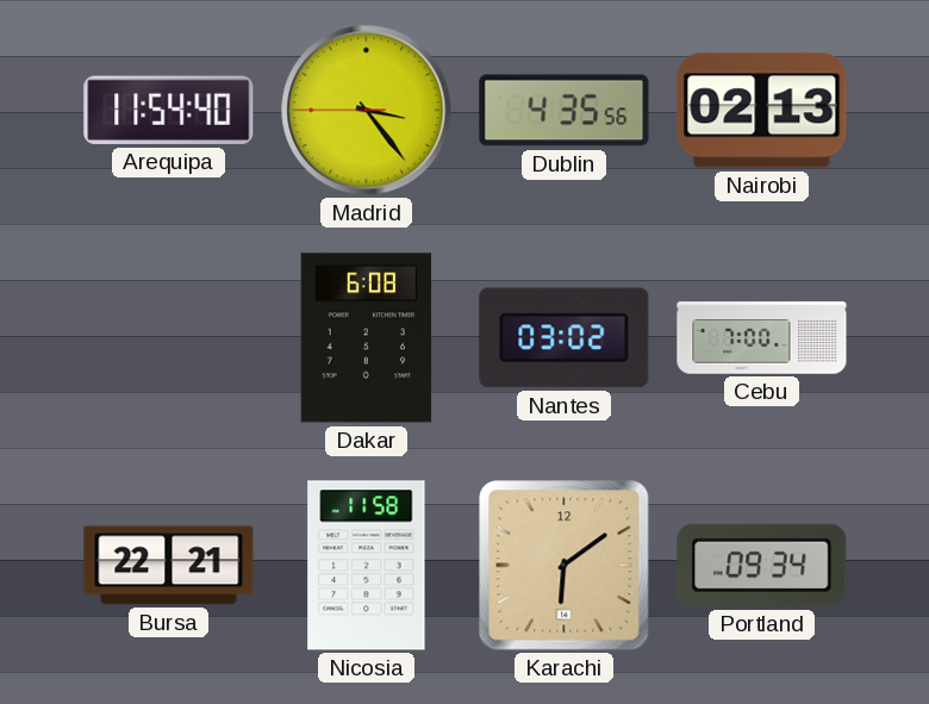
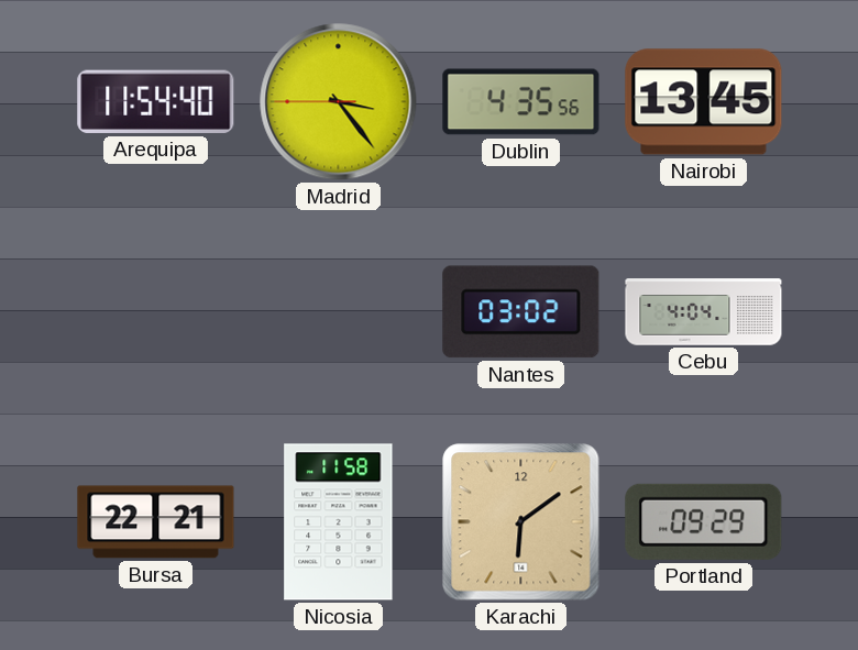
Nairobi: 02:13 -> 13:45 (704, 102)
Dakar: 6:08 -> none (367, 338)
Cebu: 7:00 -> 4:04 (704, 312)
Portland: 09:34 -> 09:29 (704, 521)
